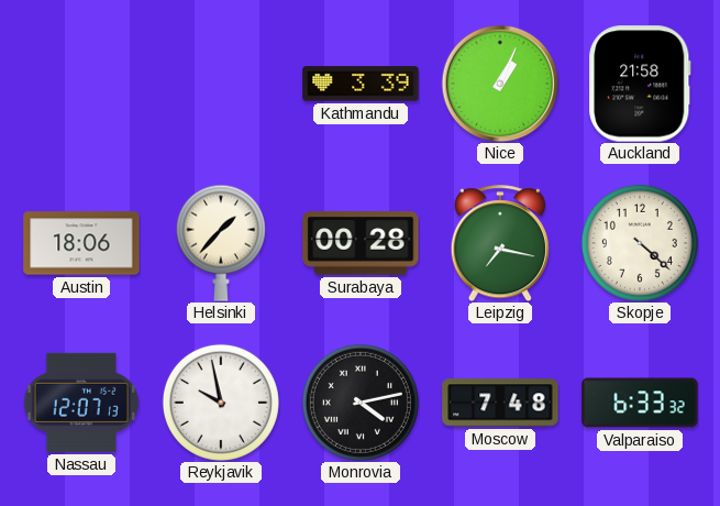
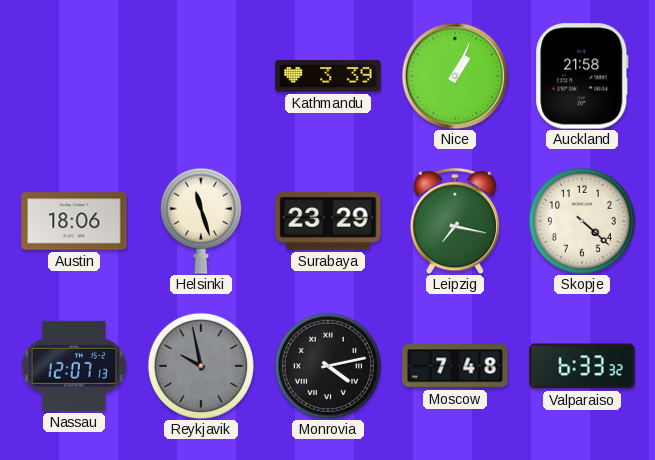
Helsinki: 1:37 -> 11:27 (201, 221)
Surabaya: 00:28 -> 23:29 (328, 221)
Reykjavik dial: white -> grey (201, 366)
